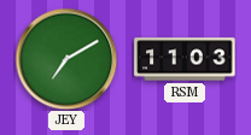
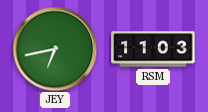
JEY: 7:10 -> 6:43 (55, 49)
